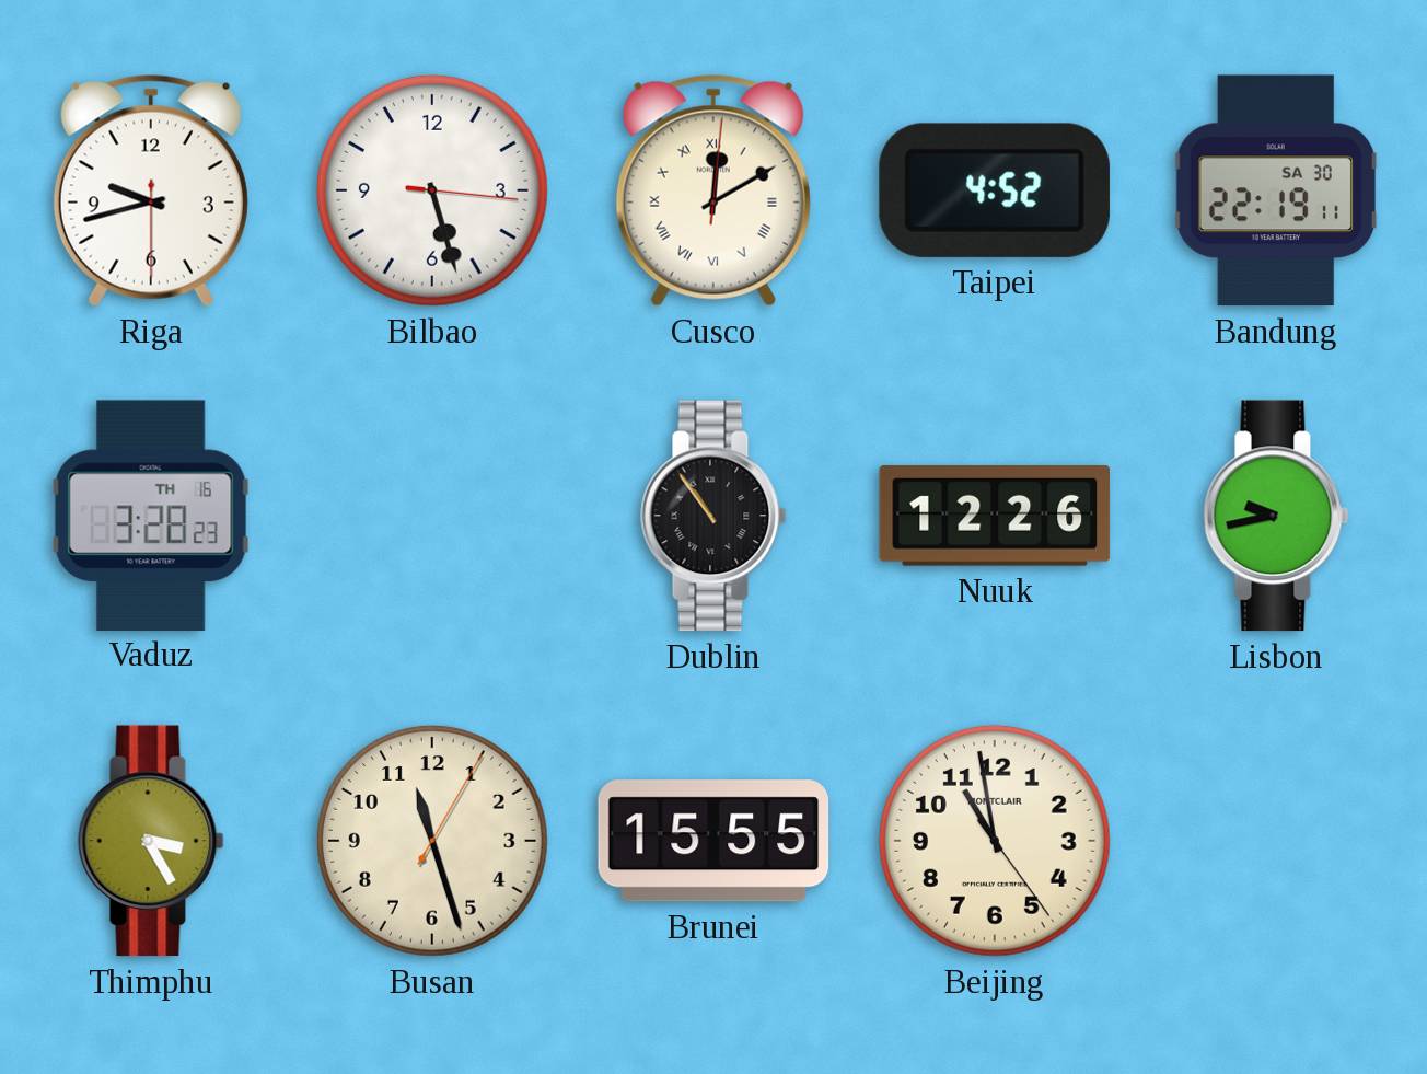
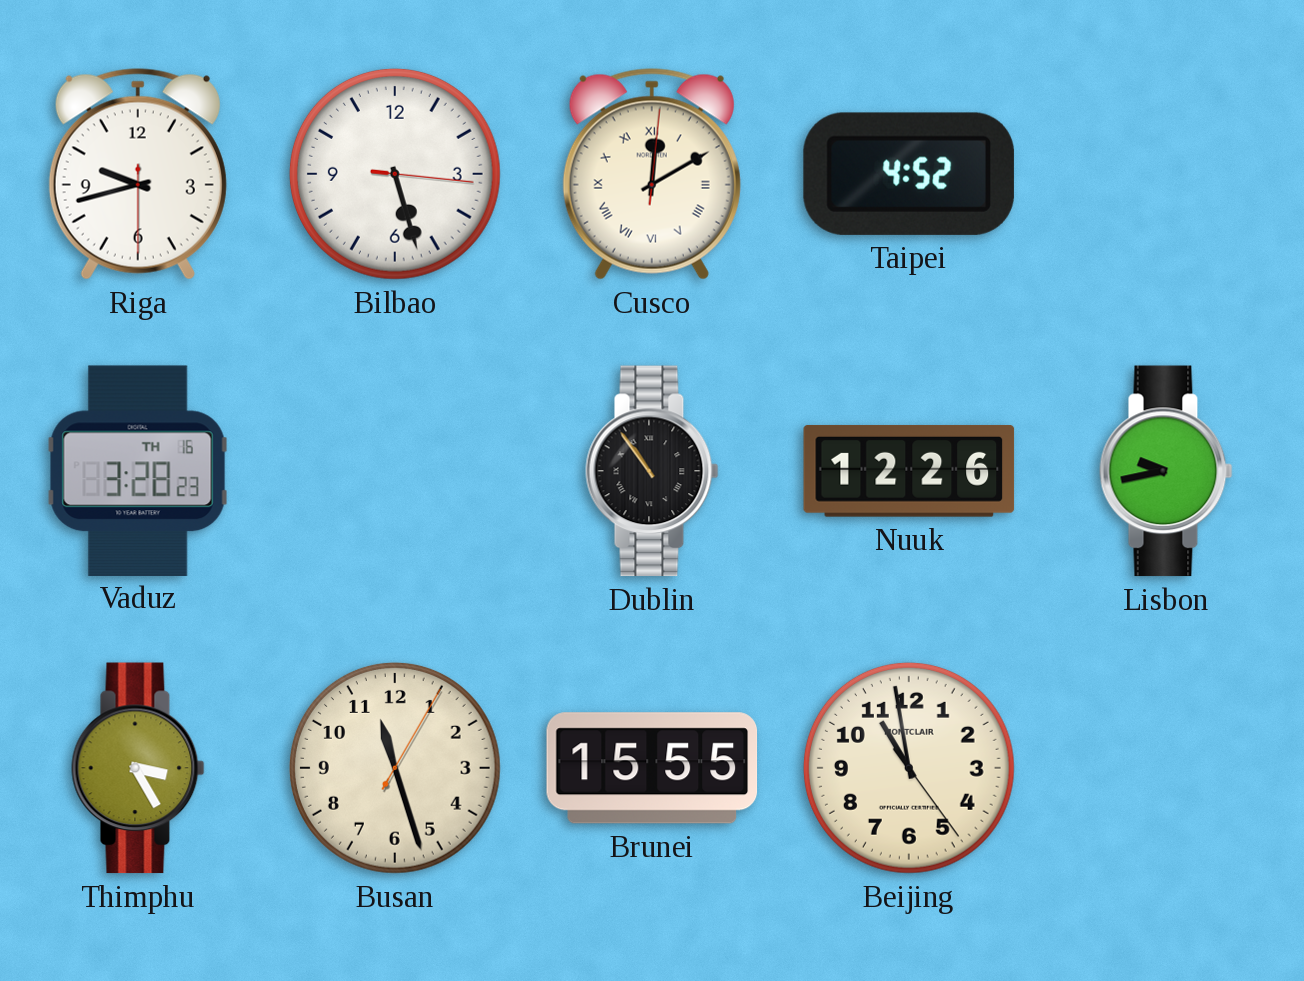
Bandung: 22:19 -> none (1276, 190)
